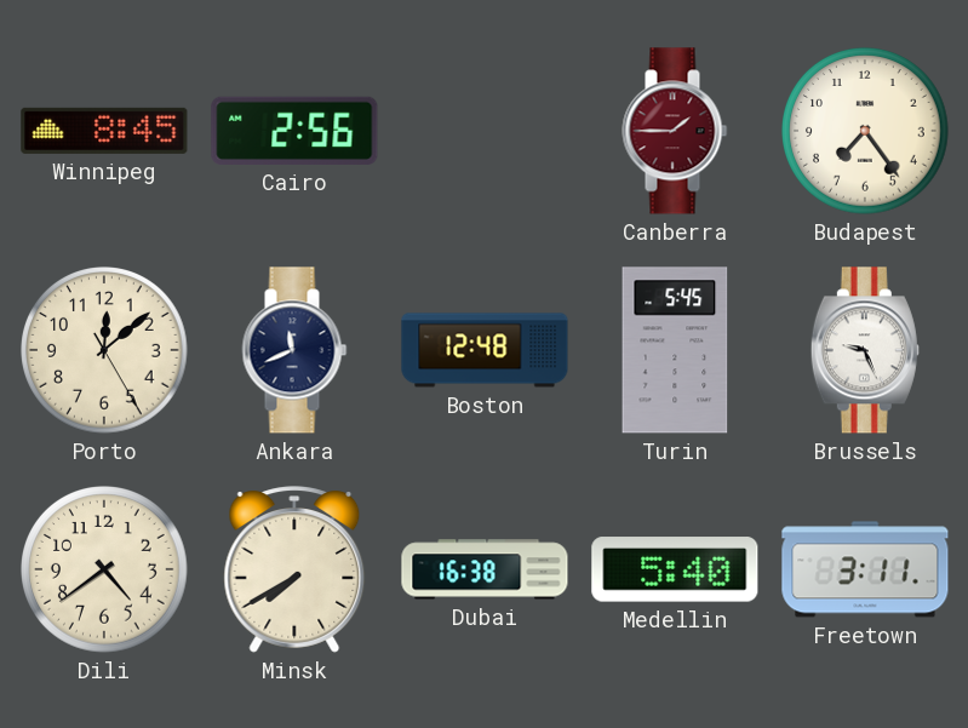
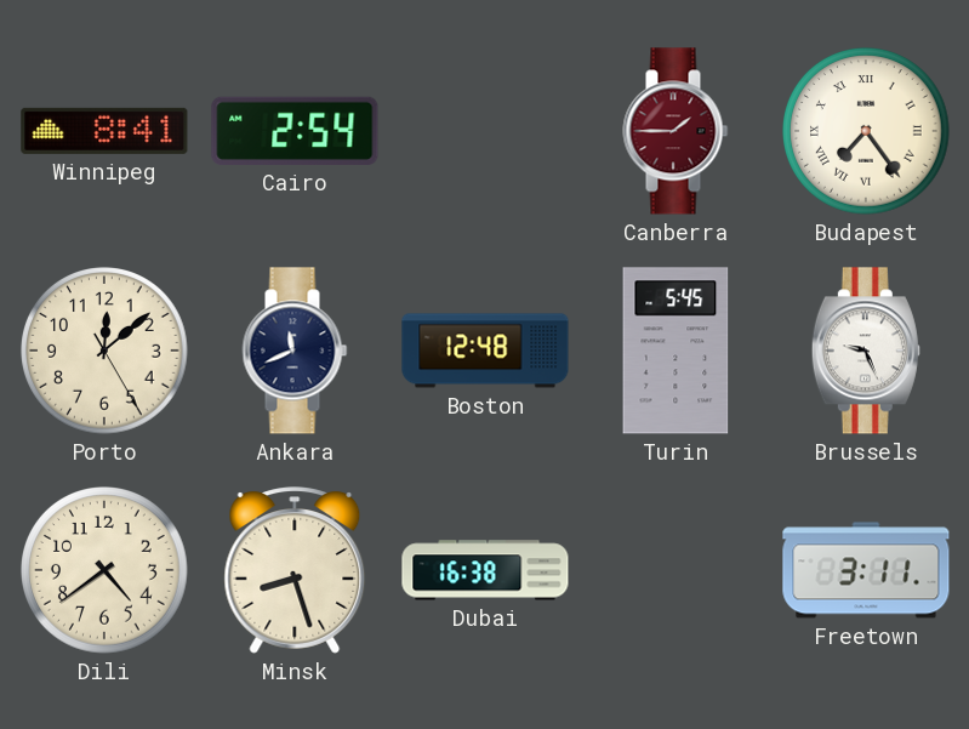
Winnipeg: 8:45 -> 8:41 (104, 131)
Cairo: 2:56 -> 2:54 (295, 131)
Budapest numerals: Arabic -> Roman (866, 131)
Minsk: 7:40 -> 8:27 (295, 570)
Medellin: 5:40 -> none (675, 569)
